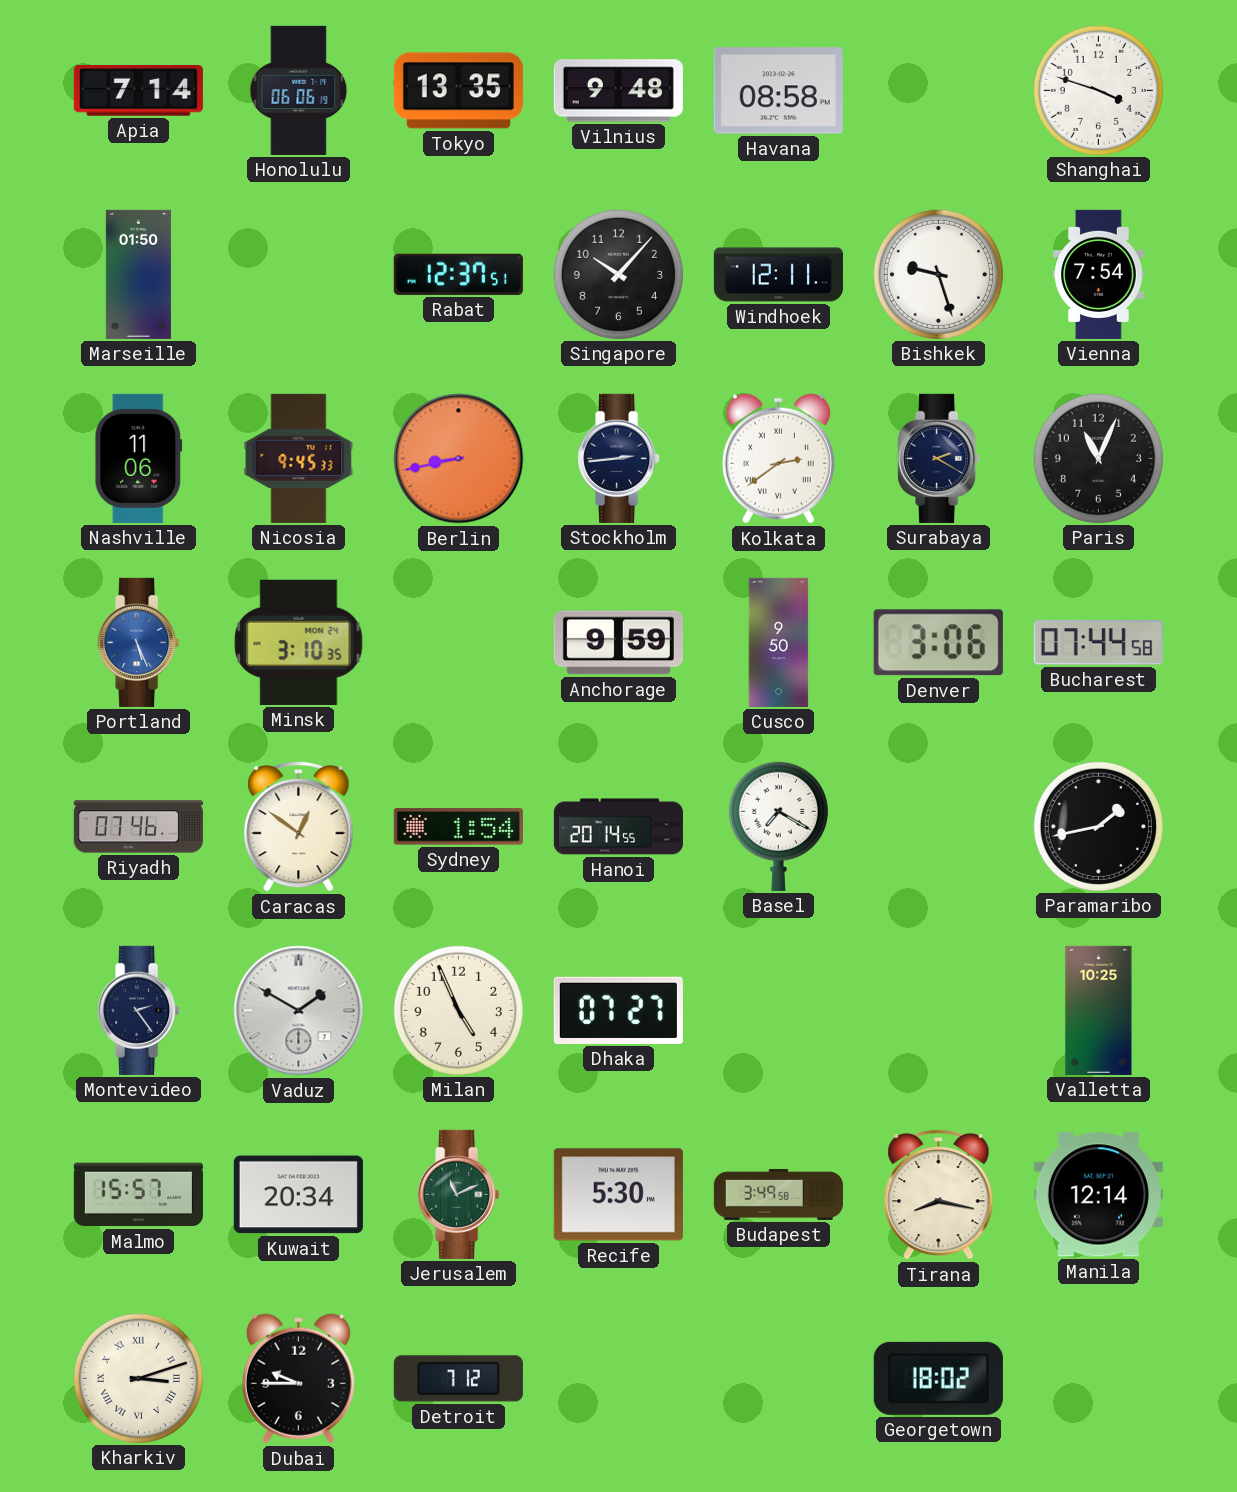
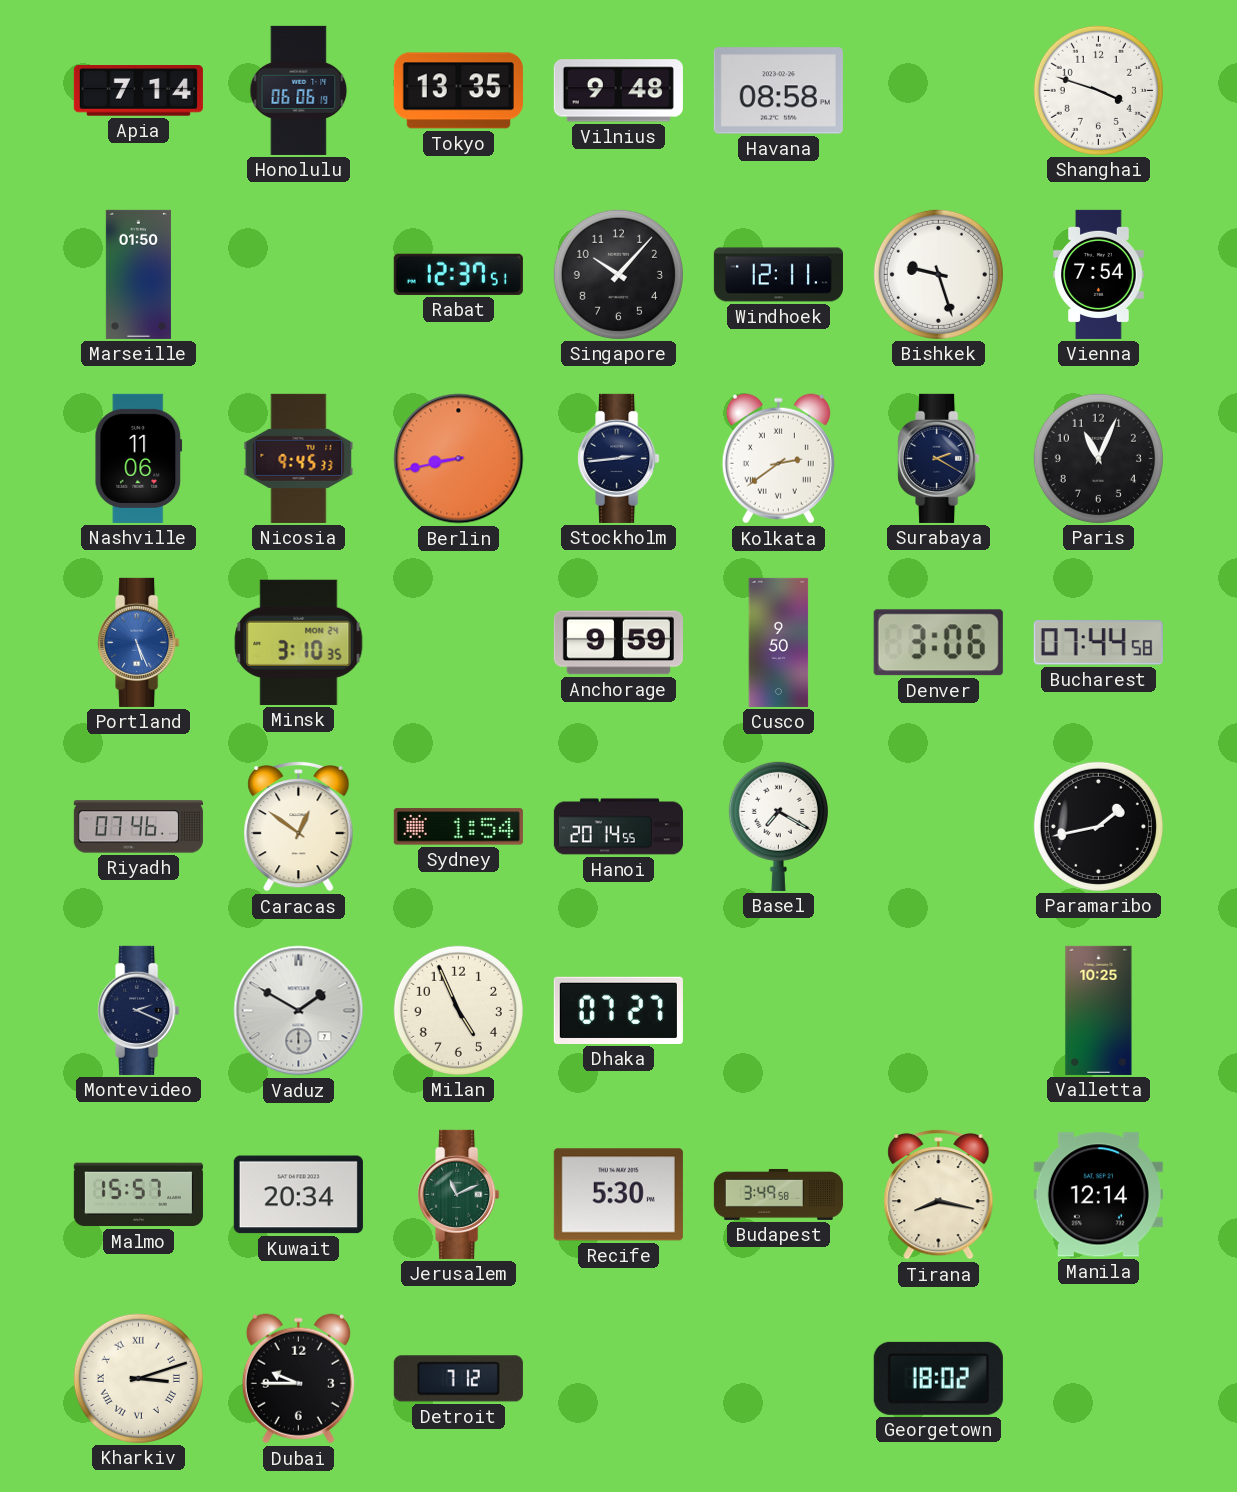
Montevideo: 2:24 -> 2:19 (139, 1010)
